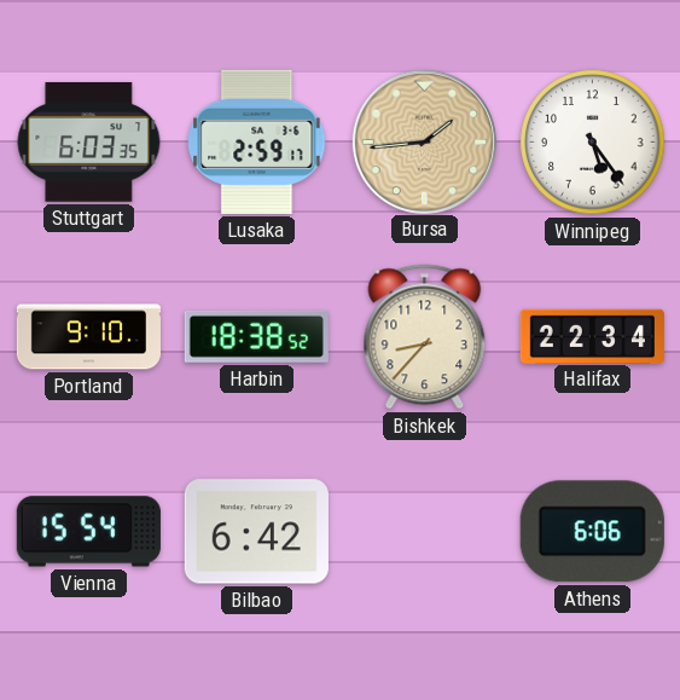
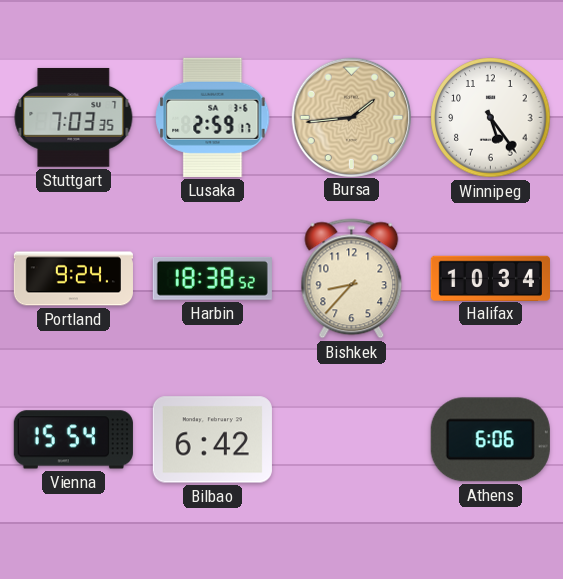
Stuttgart: 6:03 -> 7:03 (74, 117)
Portland: 9:10 -> 9:24 (73, 279)
Halifax: 22:34 -> 10:34 (490, 278)
